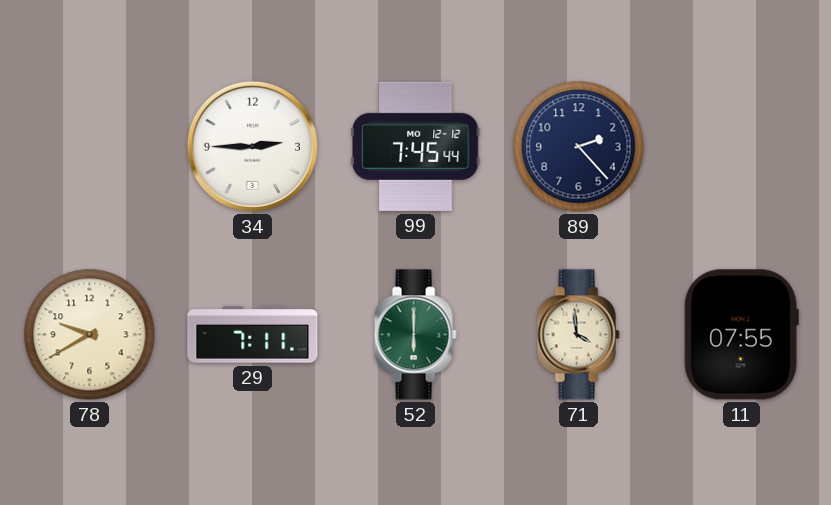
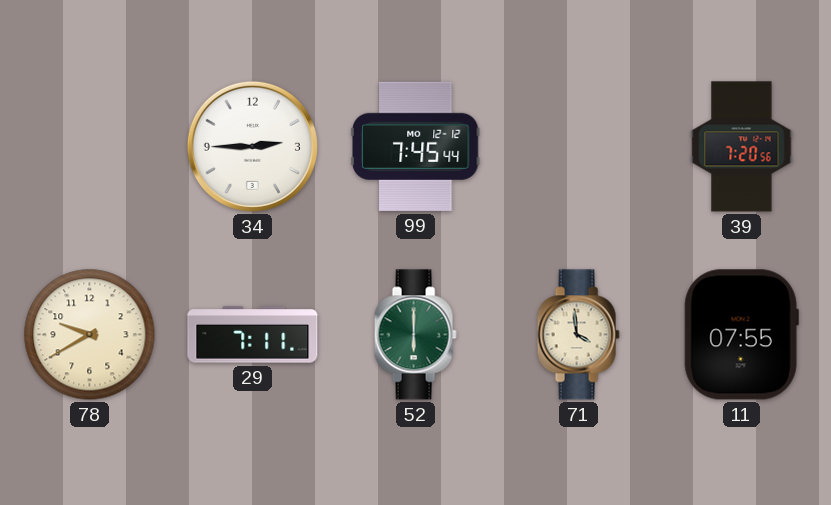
89: 2:23 -> none (579, 147)
39: none -> 7:20 (742, 147)
